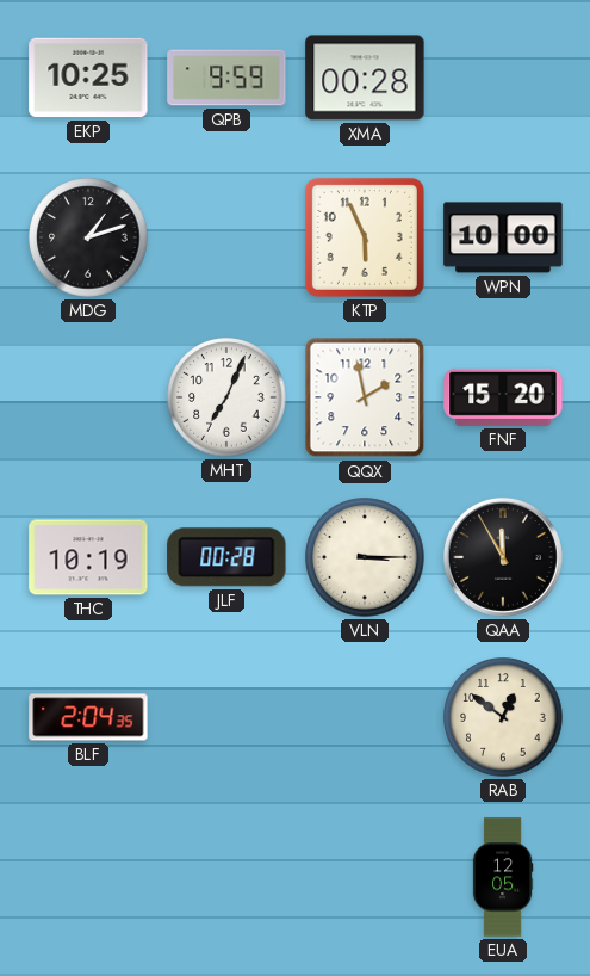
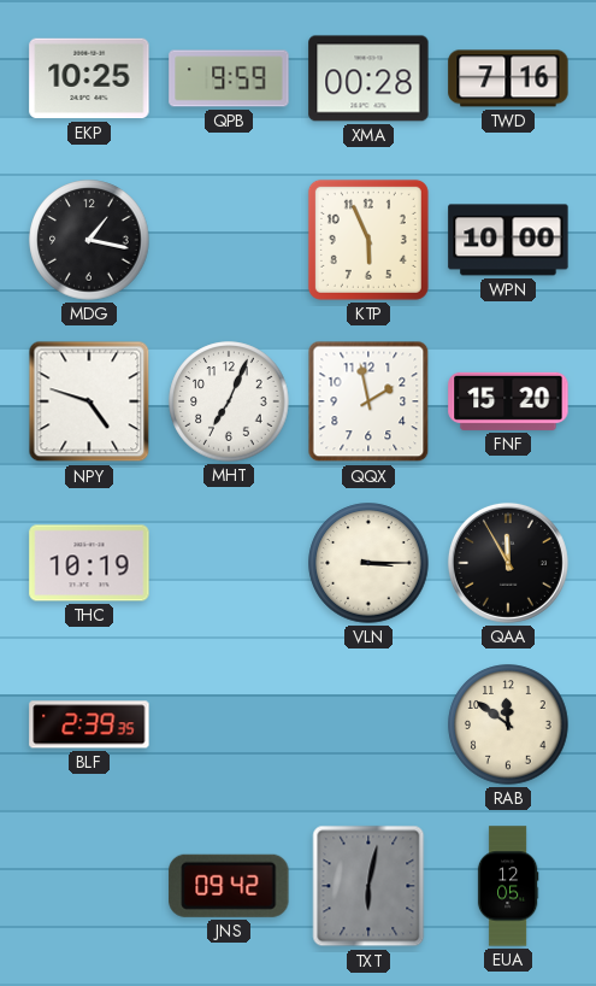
TWD: none -> 7:16 (508, 78)
MDG: 1:12 -> 1:17 (89, 240)
NPY: none -> 4:48 (89, 401)
JLF: 00:28 -> none (226, 557)
BLF: 2:04 -> 2:39 (89, 724)
RAB: 12:51 -> 11:51 (508, 724)
JNS: none -> 09:42 (229, 886)
TXT: none -> 6:02 (368, 886)
